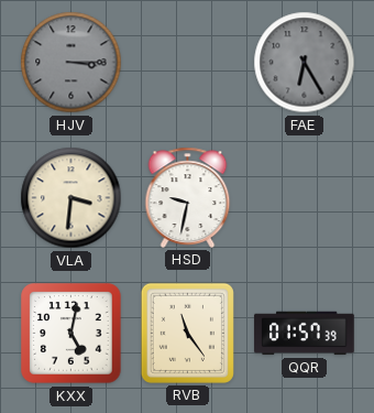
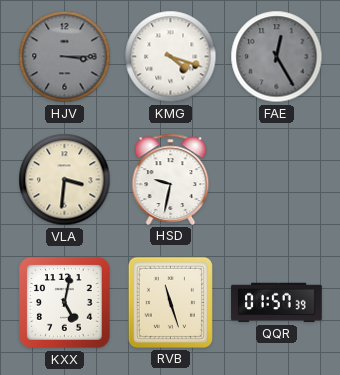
KMG: none -> 4:18 (171, 57)
FAE: 6:25 -> 12:25 (277, 57)
RVB: 11:24 -> 11:27 (170, 302)
